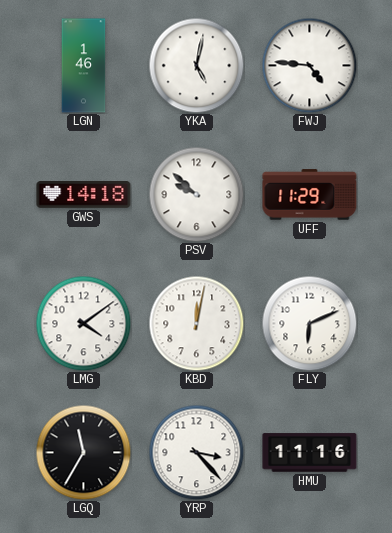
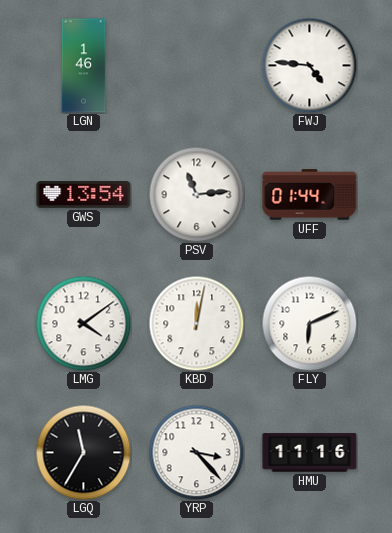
YKA: 5:02 -> none (196, 65)
GWS: 14:18 -> 13:54 (84, 195)
PSV: 9:52 -> 11:14 (196, 194)
UFF: 11:29 -> 01:44 (310, 195)
